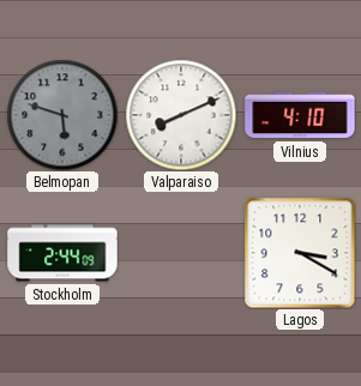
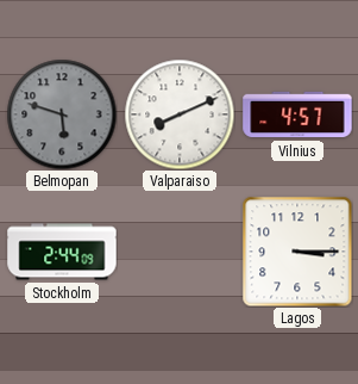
Vilnius: 4:10 -> 4:57 (297, 114)
Lagos: 3:20 -> 3:15 (297, 252)
